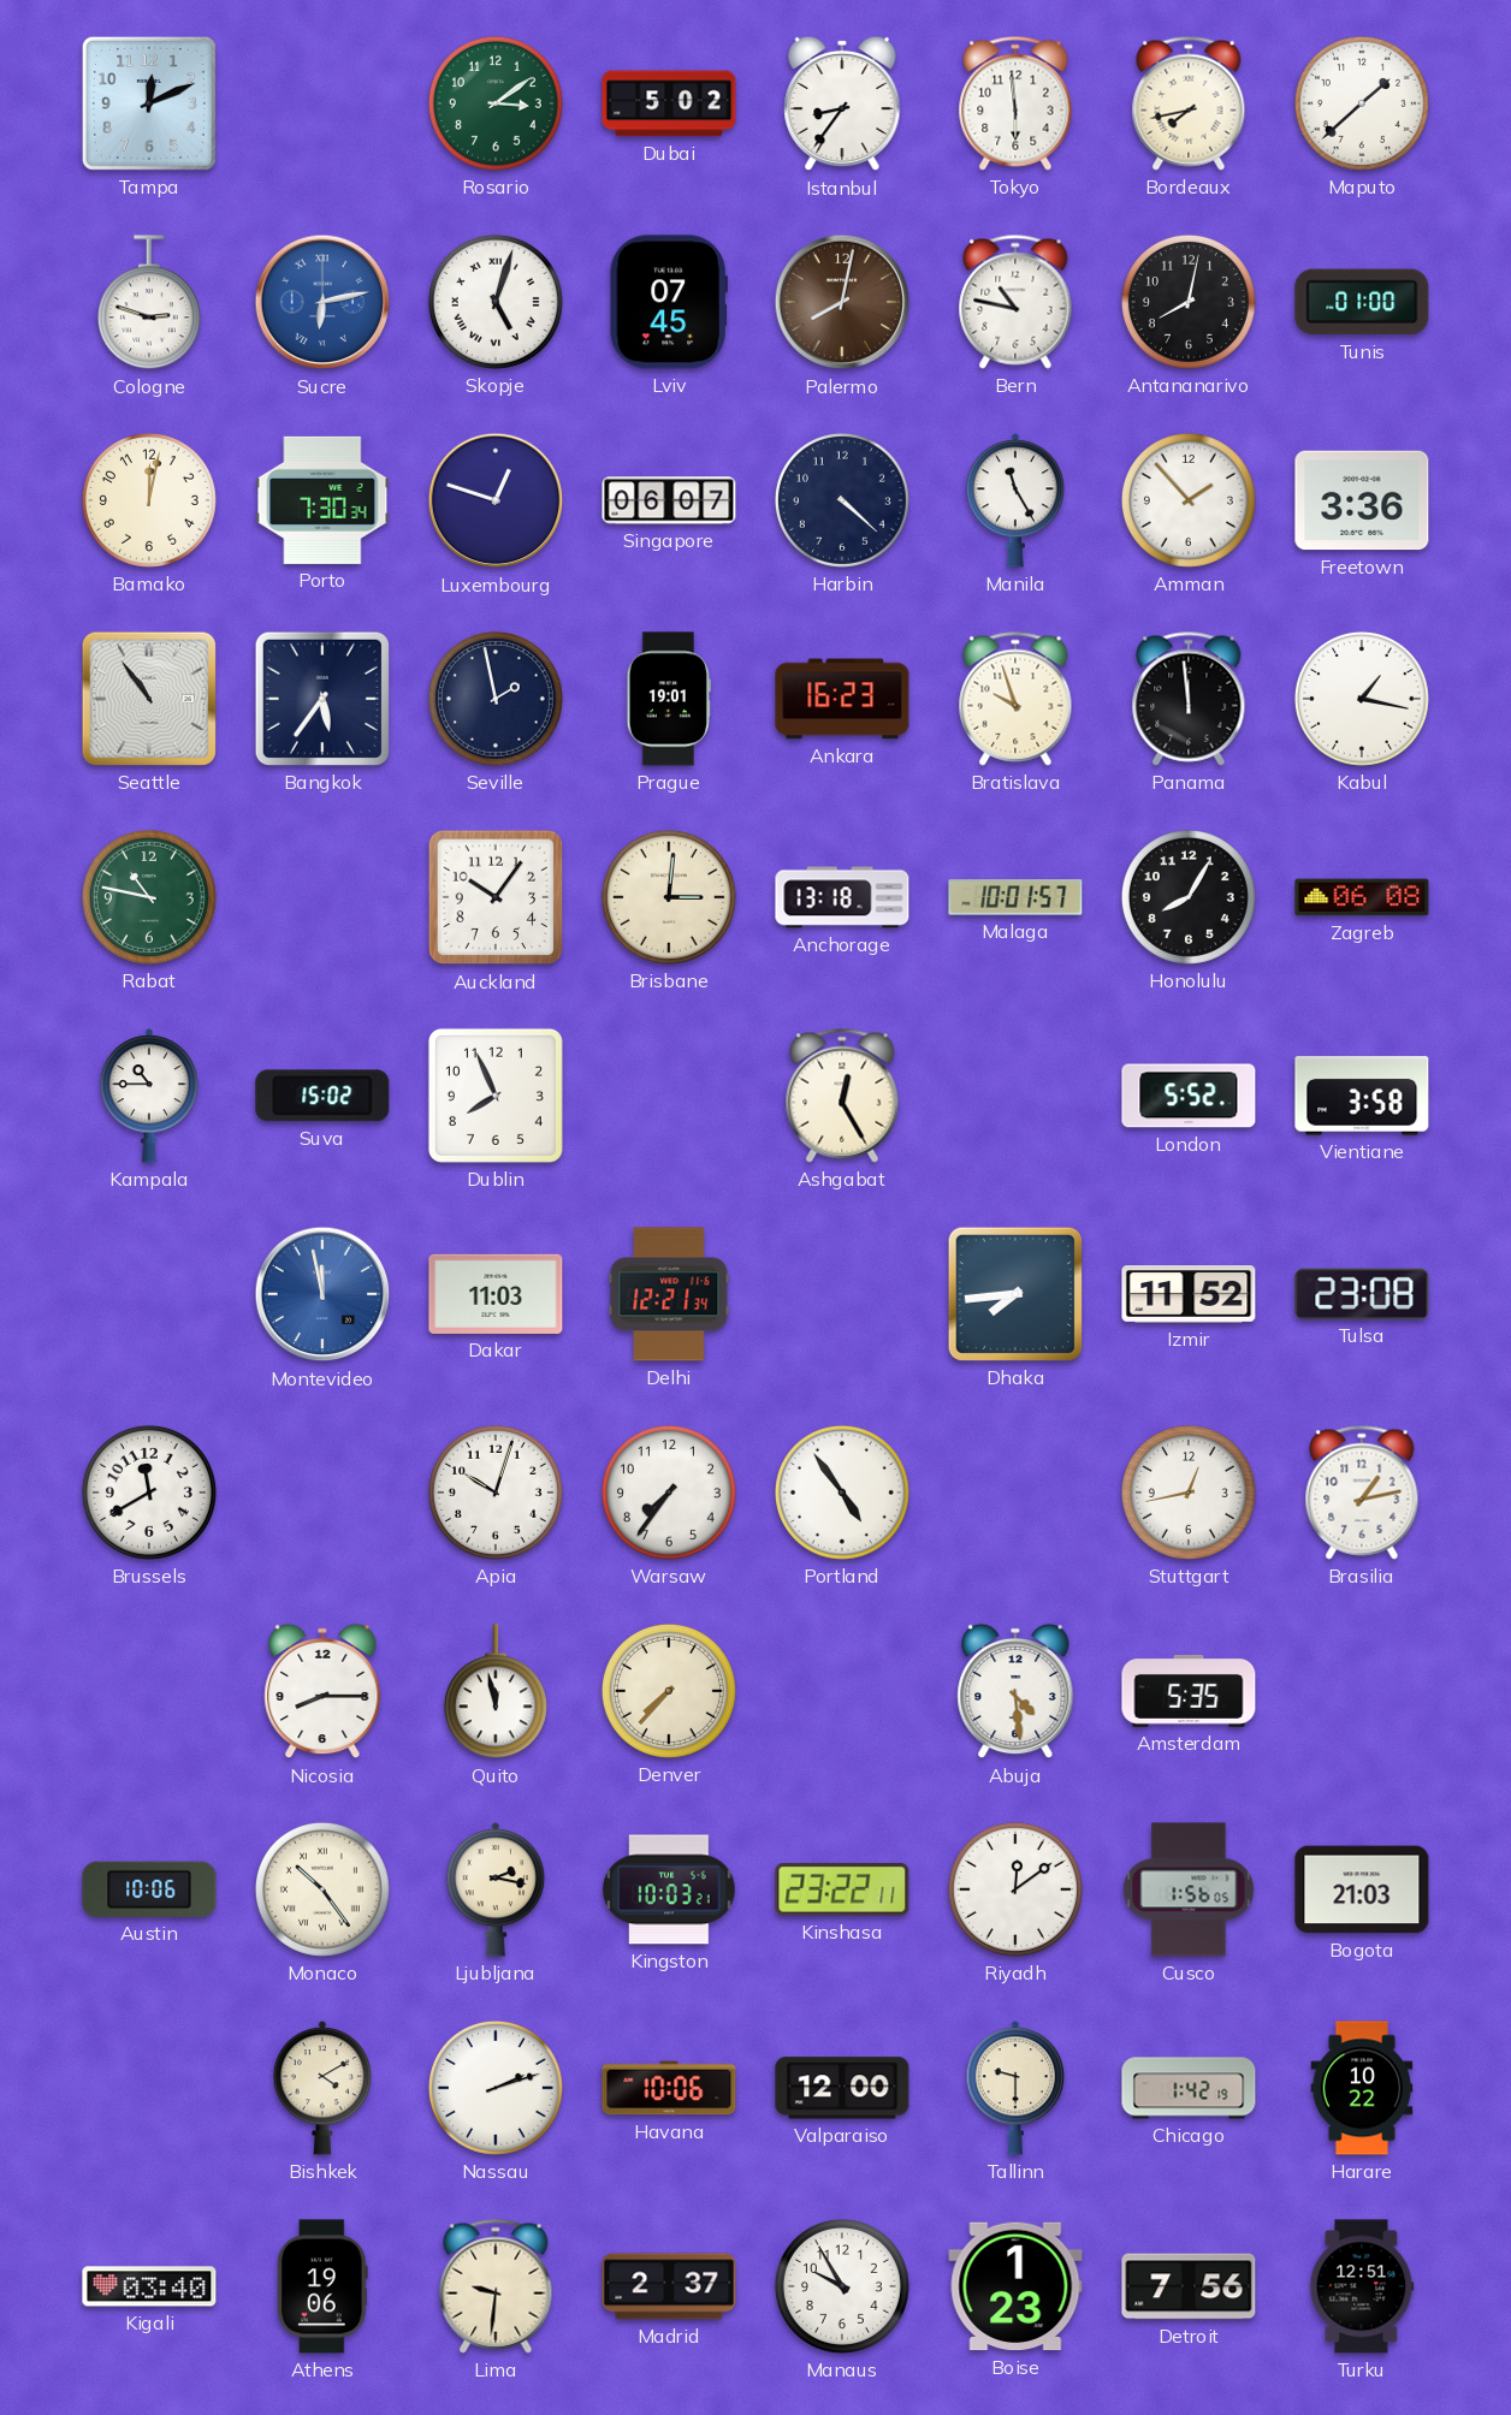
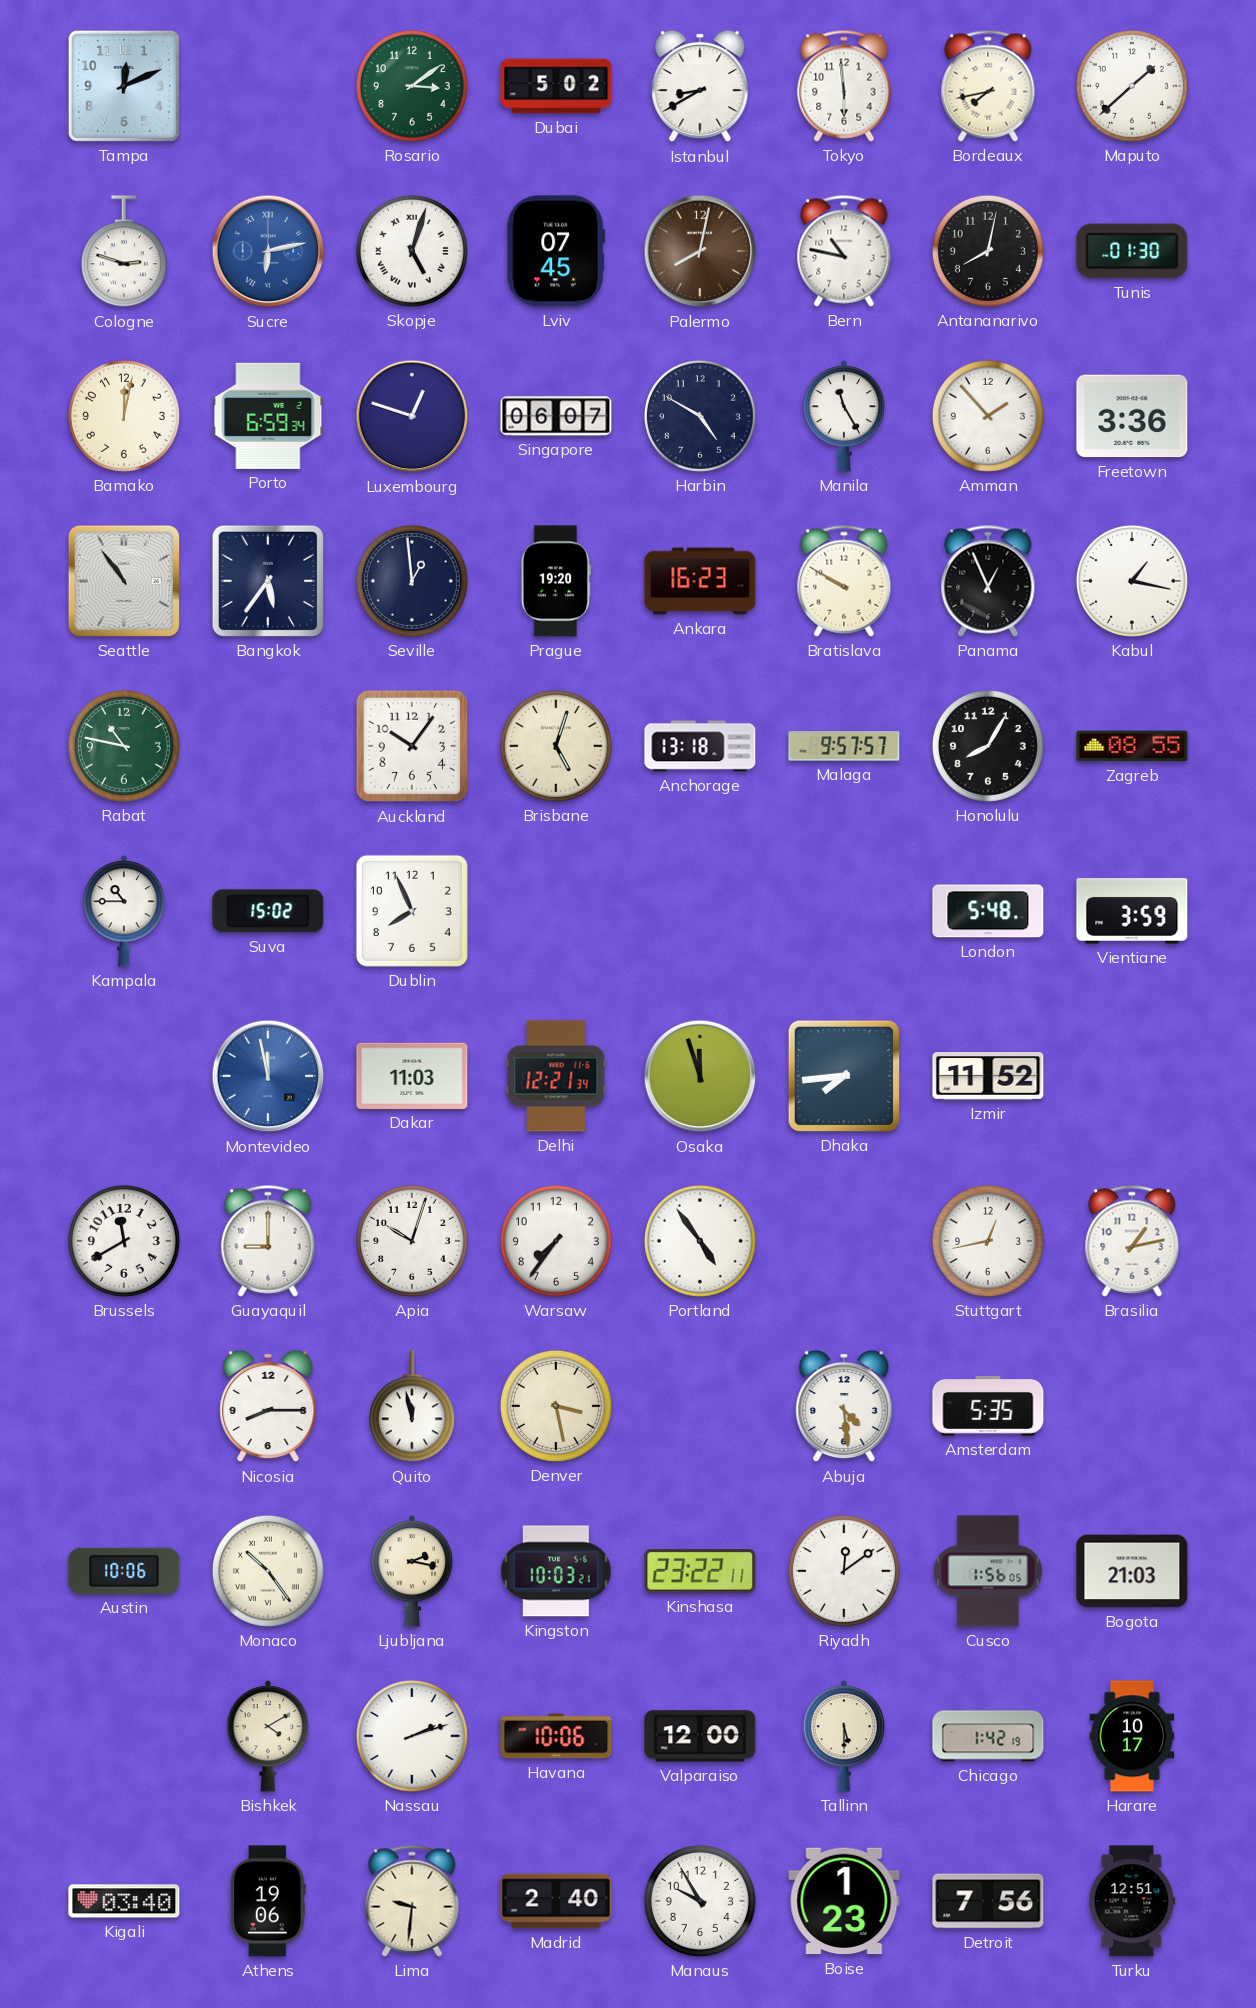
Istanbul: 8:36 -> 8:40 (700, 86)
Tunis: 01:00 -> 01:30 (1132, 251)
Porto: 7:30 -> 6:59 (268, 416)
Harbin: 4:22 -> 4:50 (700, 416)
Seville: 1:58 -> 12:59 (412, 581)
Prague: 19:01 -> 19:20 (556, 581)
Bratislava: 9:57 -> 9:50 (844, 581)
Panama: 11:59 -> 12:56 (988, 581)
Brisbane: 3:01 -> 5:03 (556, 746)
Malaga: 10:01 -> 9:57 (844, 746)
Zagreb: 06:08 -> 08:55 (1132, 746)
Ashgabat: 12:25 -> none (842, 1096)
London: 5:52 -> 5:48 (988, 911)
Vientiane: 3:58 -> 3:59 (1132, 911)
Osaka: none -> 11:57 (700, 1076)
Tulsa: 23:08 -> none (1362, 1294)
Guayaquil: none -> 9:00 (268, 1241)
Denver: 7:37 -> 3:28 (556, 1406)
Tallinn: 9:30 -> 5:30 (843, 1736)
Harare: 10:22 -> 10:17 (1132, 1736)
Madrid: 2:37 -> 2:40 (556, 1901)
